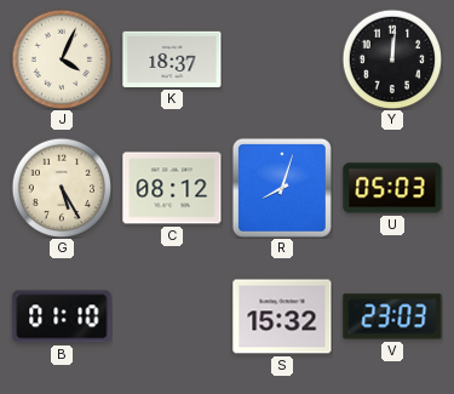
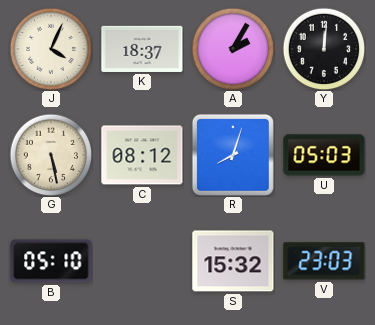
A: none -> 2:05 (233, 49)
G: 5:25 -> 5:28 (51, 155)
B: 01:10 -> 05:10 (51, 261)
